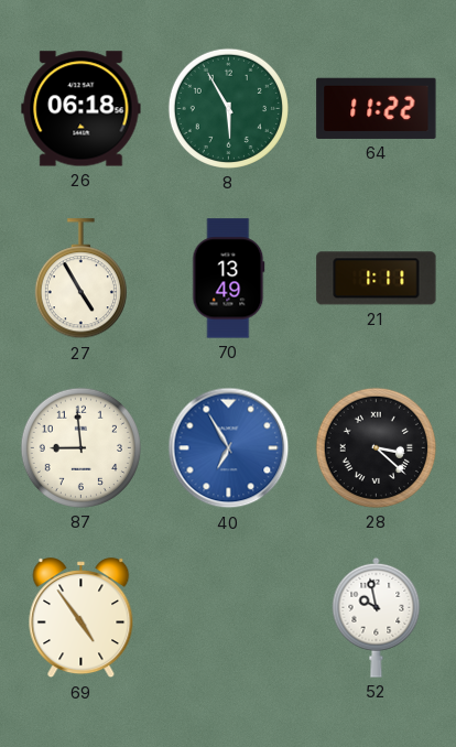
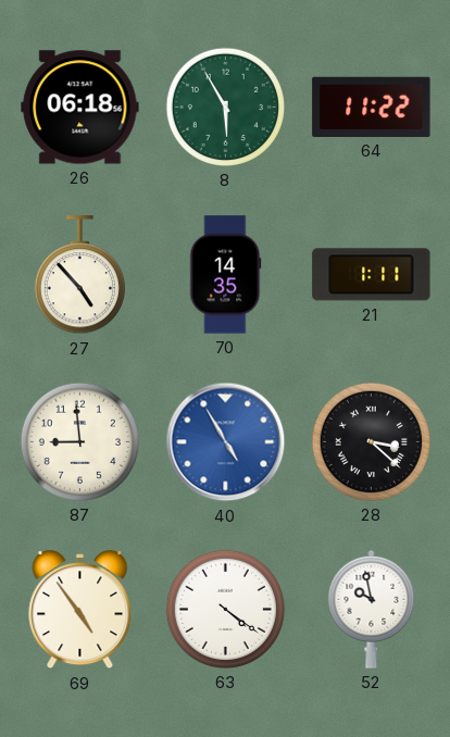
27: 4:55 -> 4:53 (79, 275)
70: 13:49 -> 14:35 (226, 275)
40: 6:55 -> 4:55 (226, 442)
63: none -> 4:21 (225, 609)
